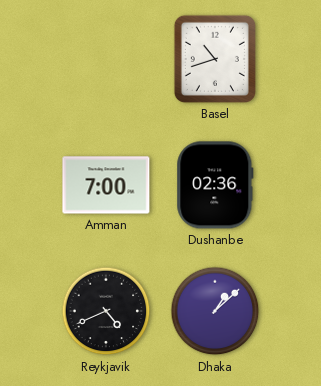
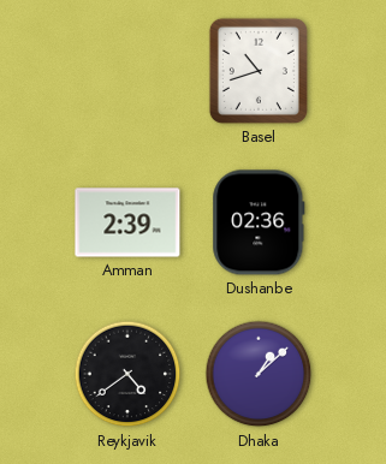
Amman: 7:00 -> 2:39 (127, 222)
Reykjavik: 4:41 -> 4:39 (127, 374)
